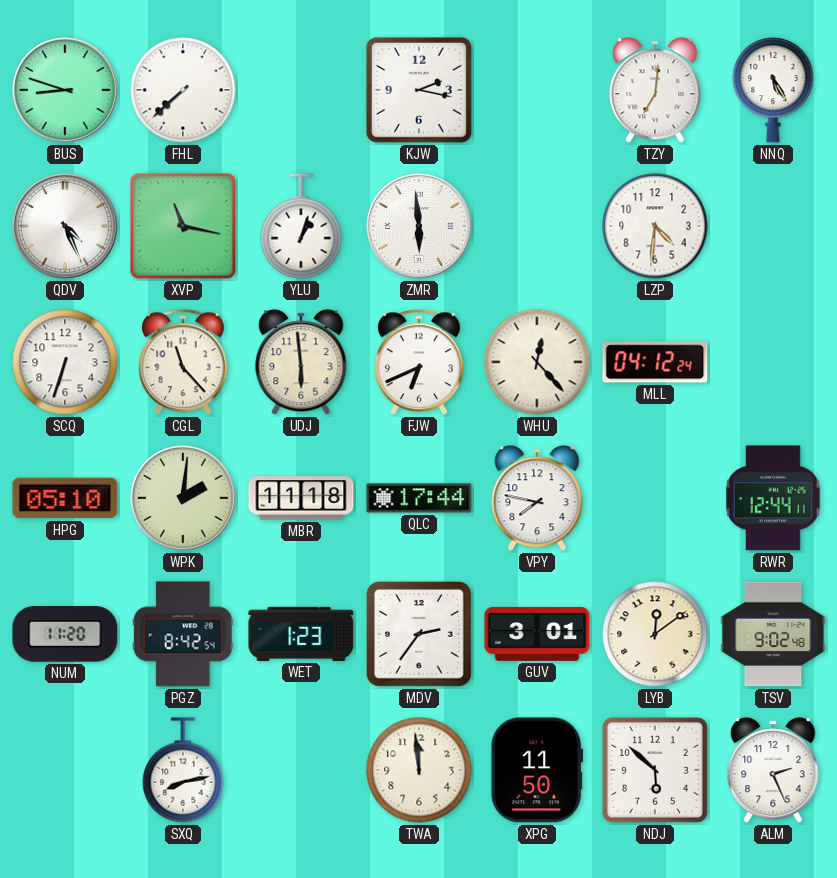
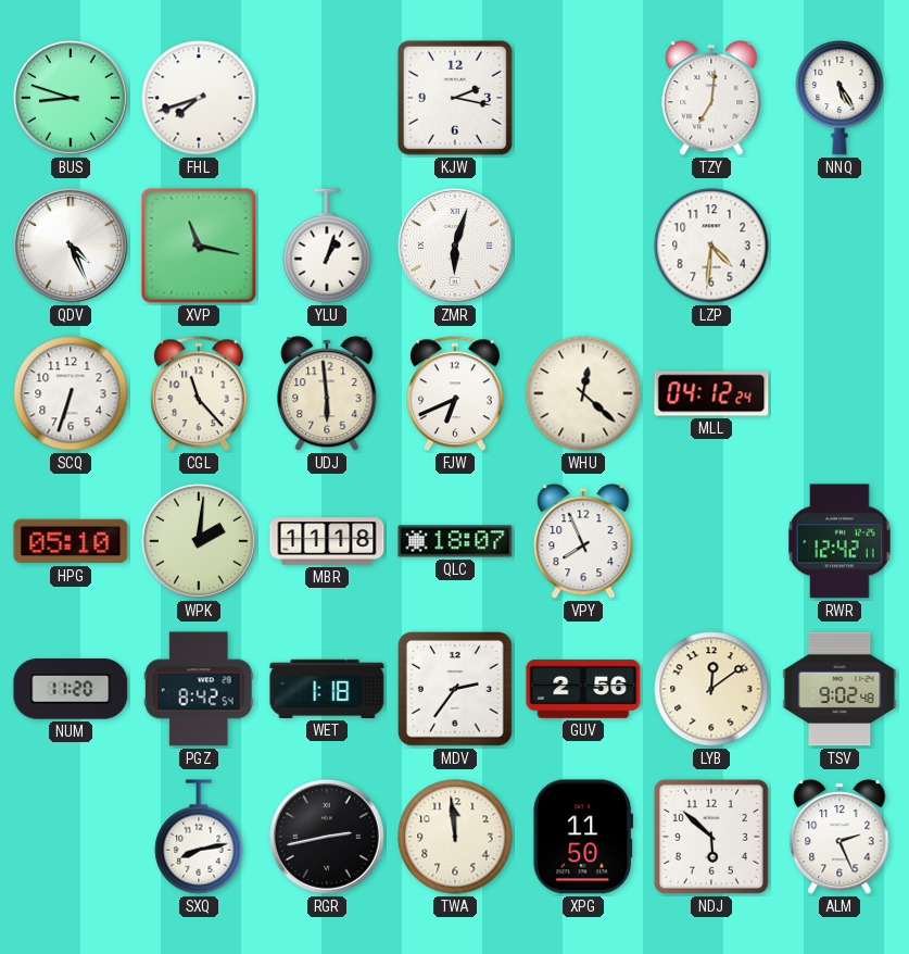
FHL: 7:38 -> 7:42 (199, 98)
ZMR: 5:59 -> 6:03 (456, 247)
WHU: 12:23 -> 12:22 (583, 393)
QLC: 17:44 -> 18:07 (455, 541)
VPY: 7:47 -> 7:56 (583, 541)
RWR: 12:44 -> 12:42 (839, 541)
WET: 1:23 -> 1:18 (327, 689)
GUV: 3:01 -> 2:56 (583, 689)
RGR: none -> 2:43 (328, 838)
